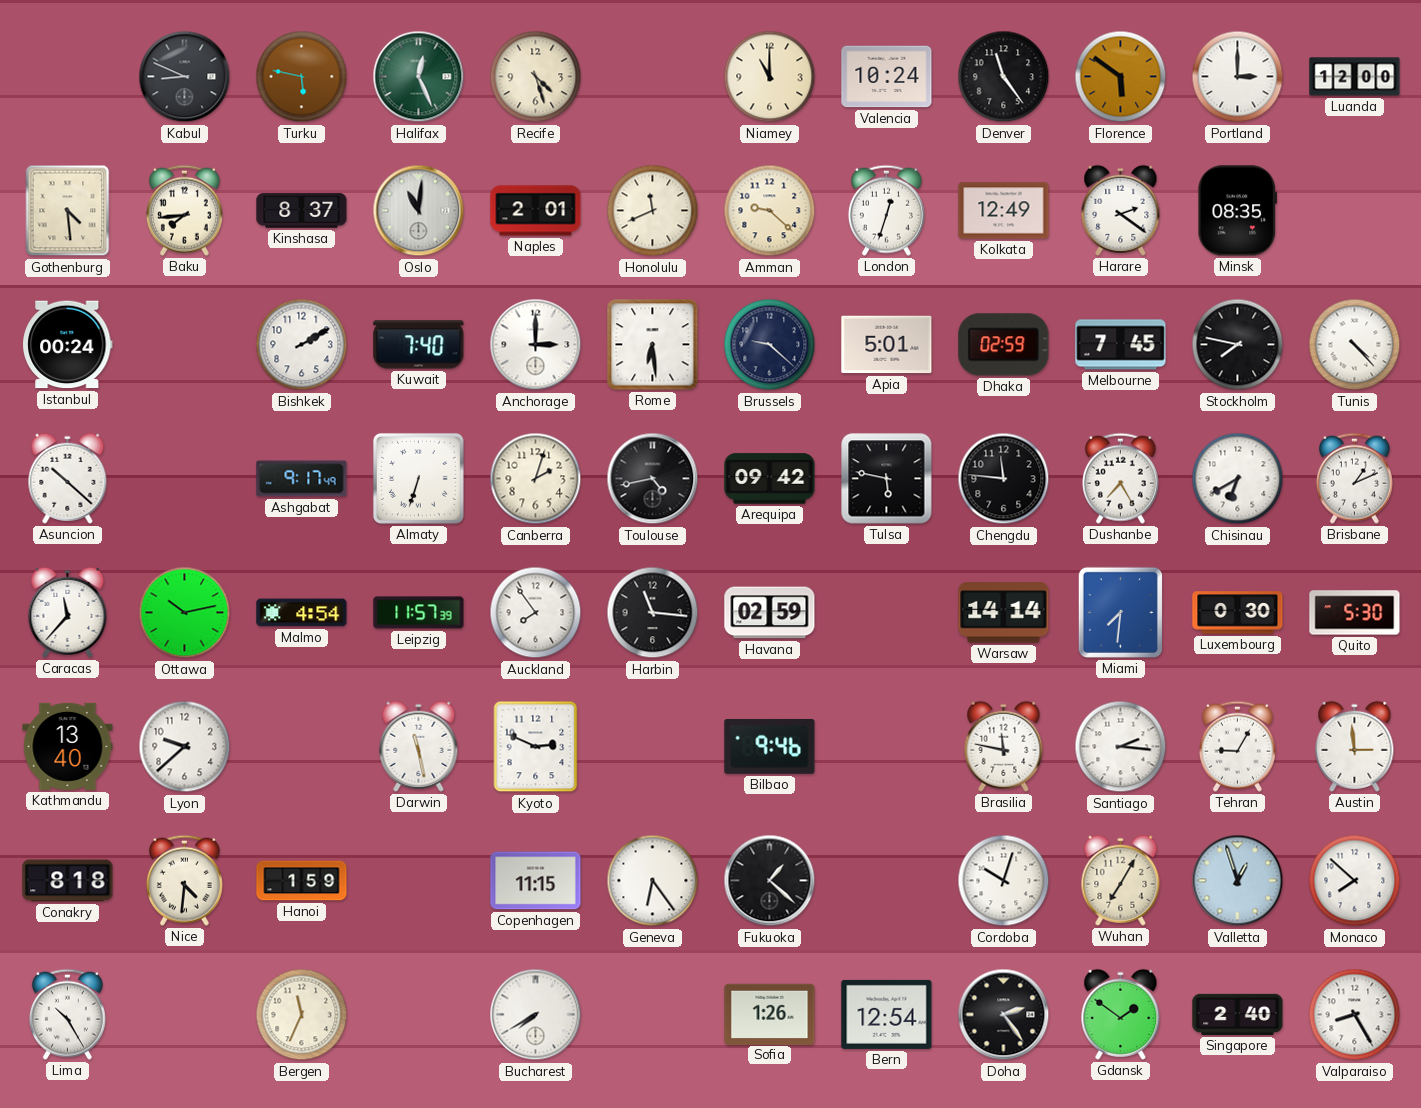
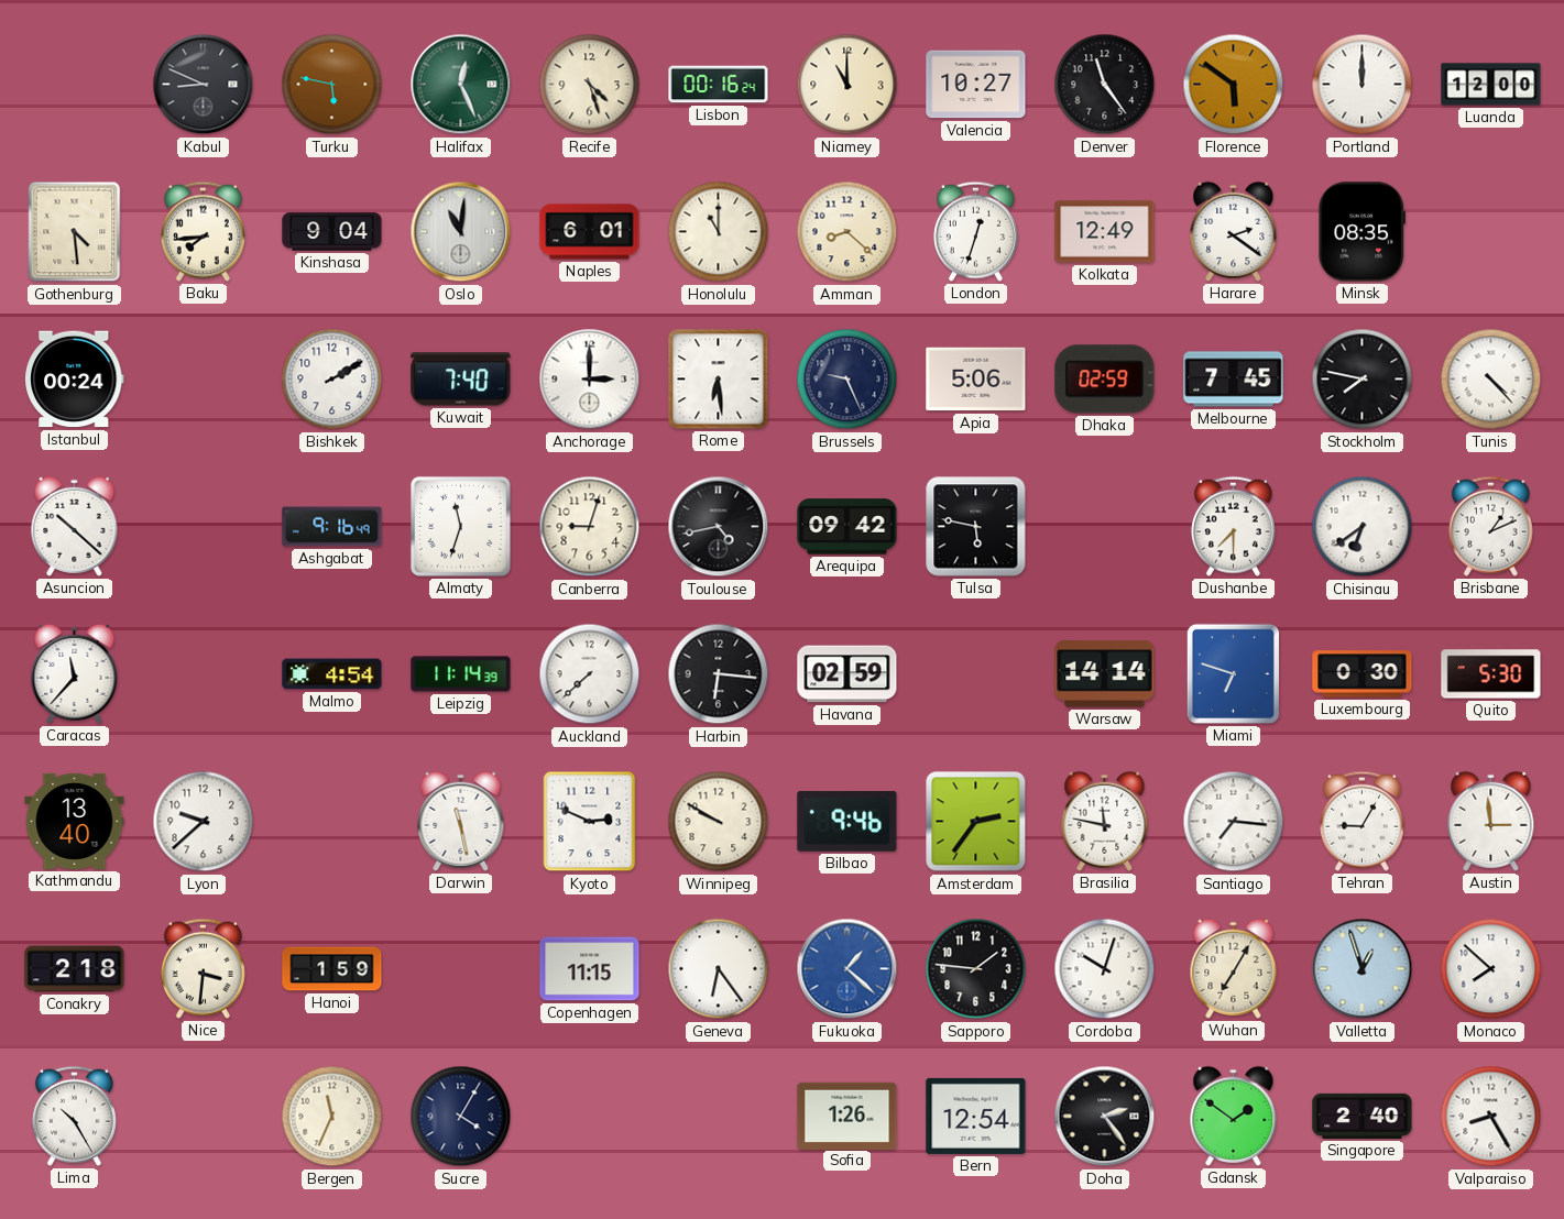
Lisbon: none -> 00:16 (719, 85)
Valencia: 10:24 -> 10:27 (976, 85)
Portland: 3:00 -> 12:00 (1363, 85)
Kinshasa: 8:37 -> 9:04 (332, 232)
Naples: 2:01 -> 6:01 (590, 232)
Honolulu: 11:41 -> 11:00 (719, 232)
Amman: 9:22 -> 8:22 (847, 232)
Brussels: 9:22 -> 9:26 (847, 380)
Apia: 5:01 -> 5:06 (976, 380)
Ashgabat: 9:17 -> 9:16 (332, 527)
Almaty: 6:33 -> 11:33 (460, 526)
Canberra: 2:03 -> 9:03 (590, 527)
Chengdu: 11:46 -> none (1004, 479)
Dushanbe: 7:25 -> 7:30 (1233, 526)
Chisinau: 6:40 -> 6:39 (1363, 527)
Ottawa: 10:13 -> none (185, 613)
Leipzig: 11:57 -> 11:14 (461, 674)
Auckland: 7:54 -> 7:38 (590, 674)
Harbin: 11:16 -> 6:16 (719, 674)
Miami: 7:31 -> 6:48 (1233, 673)
Winnipeg: none -> 9:50 (719, 822)
Amsterdam: none -> 2:36 (976, 822)
Santiago: 2:16 -> 7:16 (1234, 822)
Conakry: 8:18 -> 2:18 (75, 969)
Nice: 4:31 -> 3:31 (203, 968)
Fukuoka dial: black -> blue (847, 969)
Sapporo: none -> 1:46 (976, 969)
Sucre: none -> 4:05 (461, 1117)
Bucharest: 7:40 -> none (536, 1015)
